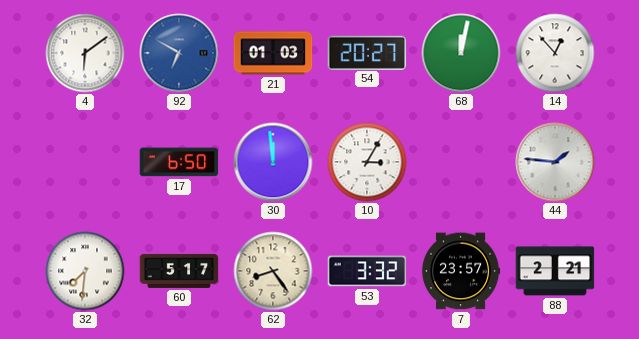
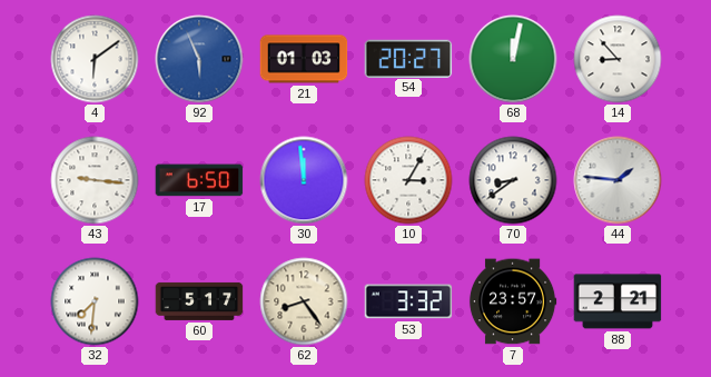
92: 6:50 -> 5:56 (199, 59)
14: 12:53 -> 8:53 (618, 59)
43: none -> 9:16 (95, 180)
70: none -> 8:39 (513, 180)
